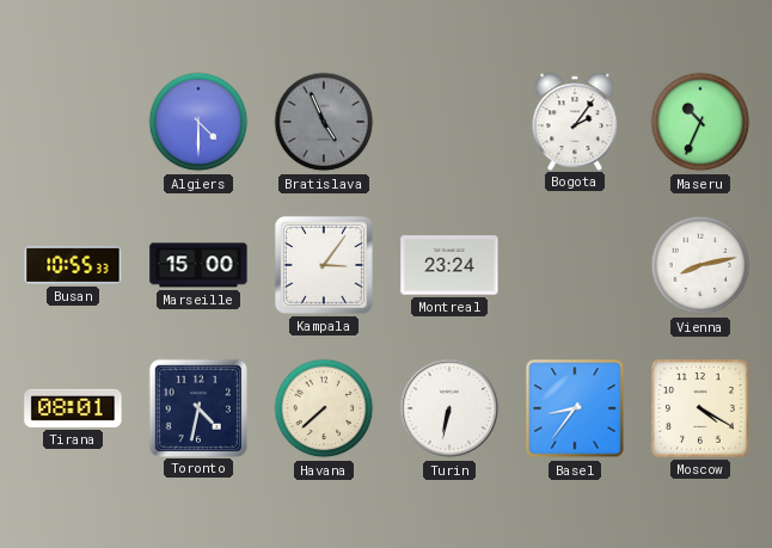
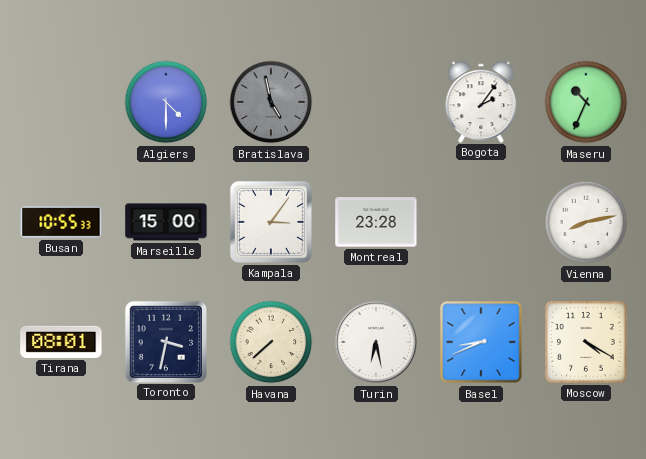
Bratislava: 4:56 -> 4:58 (271, 102)
Montreal: 23:24 -> 23:28 (376, 222)
Toronto: 4:32 -> 3:32 (165, 341)
Turin: 6:32 -> 6:28 (376, 342)
Basel: 8:36 -> 8:41 (481, 342)
